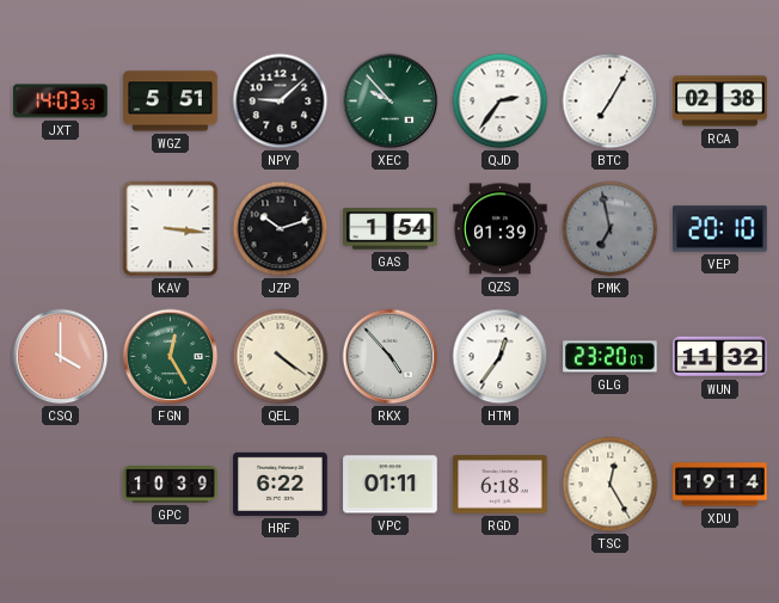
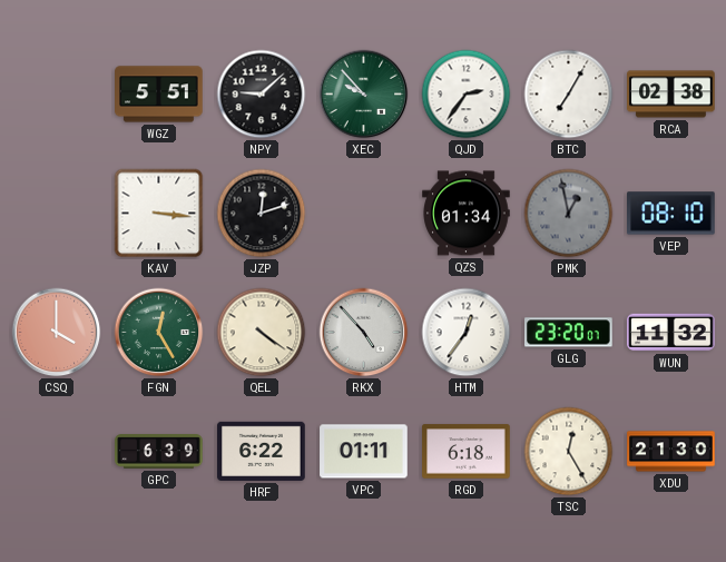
JXT: 14:03 -> none (61, 101)
JZP: 10:12 -> 12:12 (262, 214)
GAS: 1:54 -> none (391, 229)
QZS: 01:39 -> 01:34 (467, 214)
PMK: 6:58 -> 12:58 (569, 214)
VEP: 20:10 -> 08:10 (671, 214)
GPC: 10:39 -> 6:39 (159, 452)
XDU: 19:14 -> 21:30 (671, 452)
